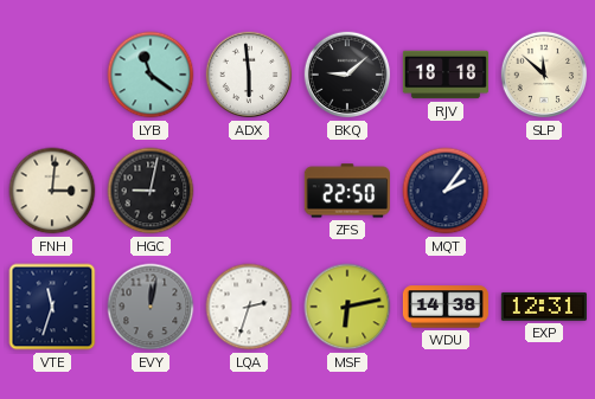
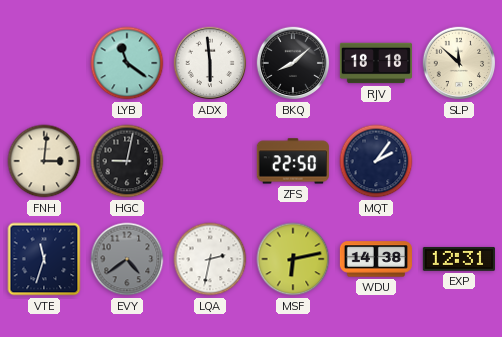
BKQ: 9:08 -> 8:08 (293, 63)
EVY: 12:02 -> 4:39 (127, 259)
LQA: 2:33 -> 2:32 (210, 259)
